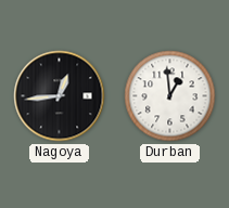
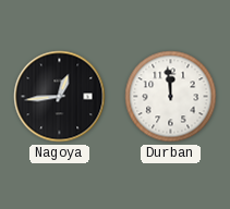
Durban: 12:59 -> 11:59 (171, 97)
